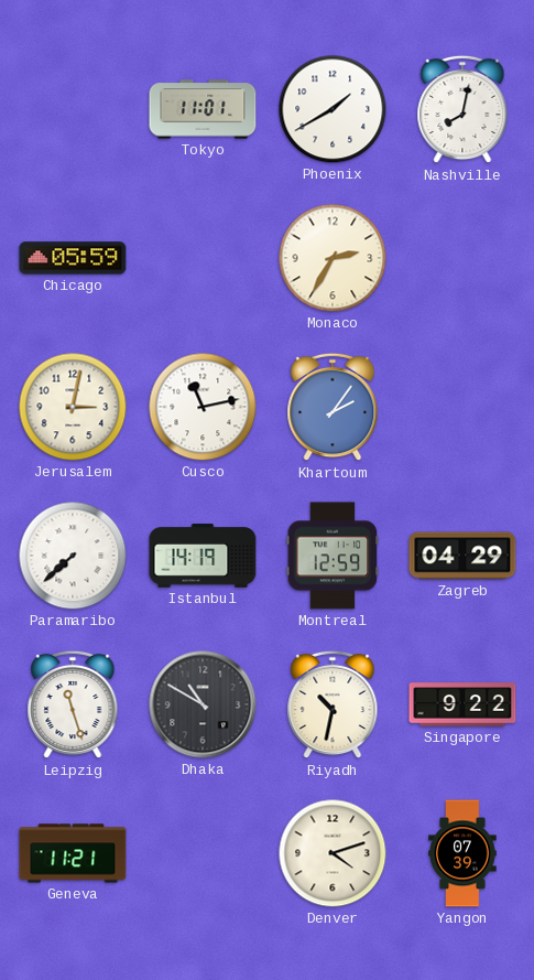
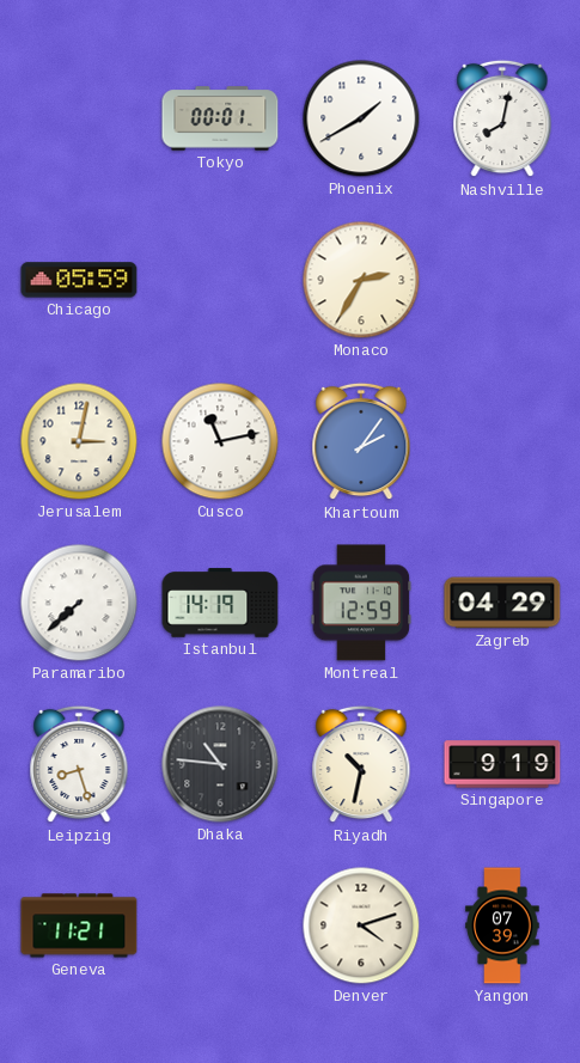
Tokyo: 11:01 -> 00:01 (220, 118)
Leipzig: 11:27 -> 8:27 (79, 764)
Dhaka: 10:50 -> 10:46 (220, 764)
Singapore: 9:22 -> 9:19 (502, 764)
